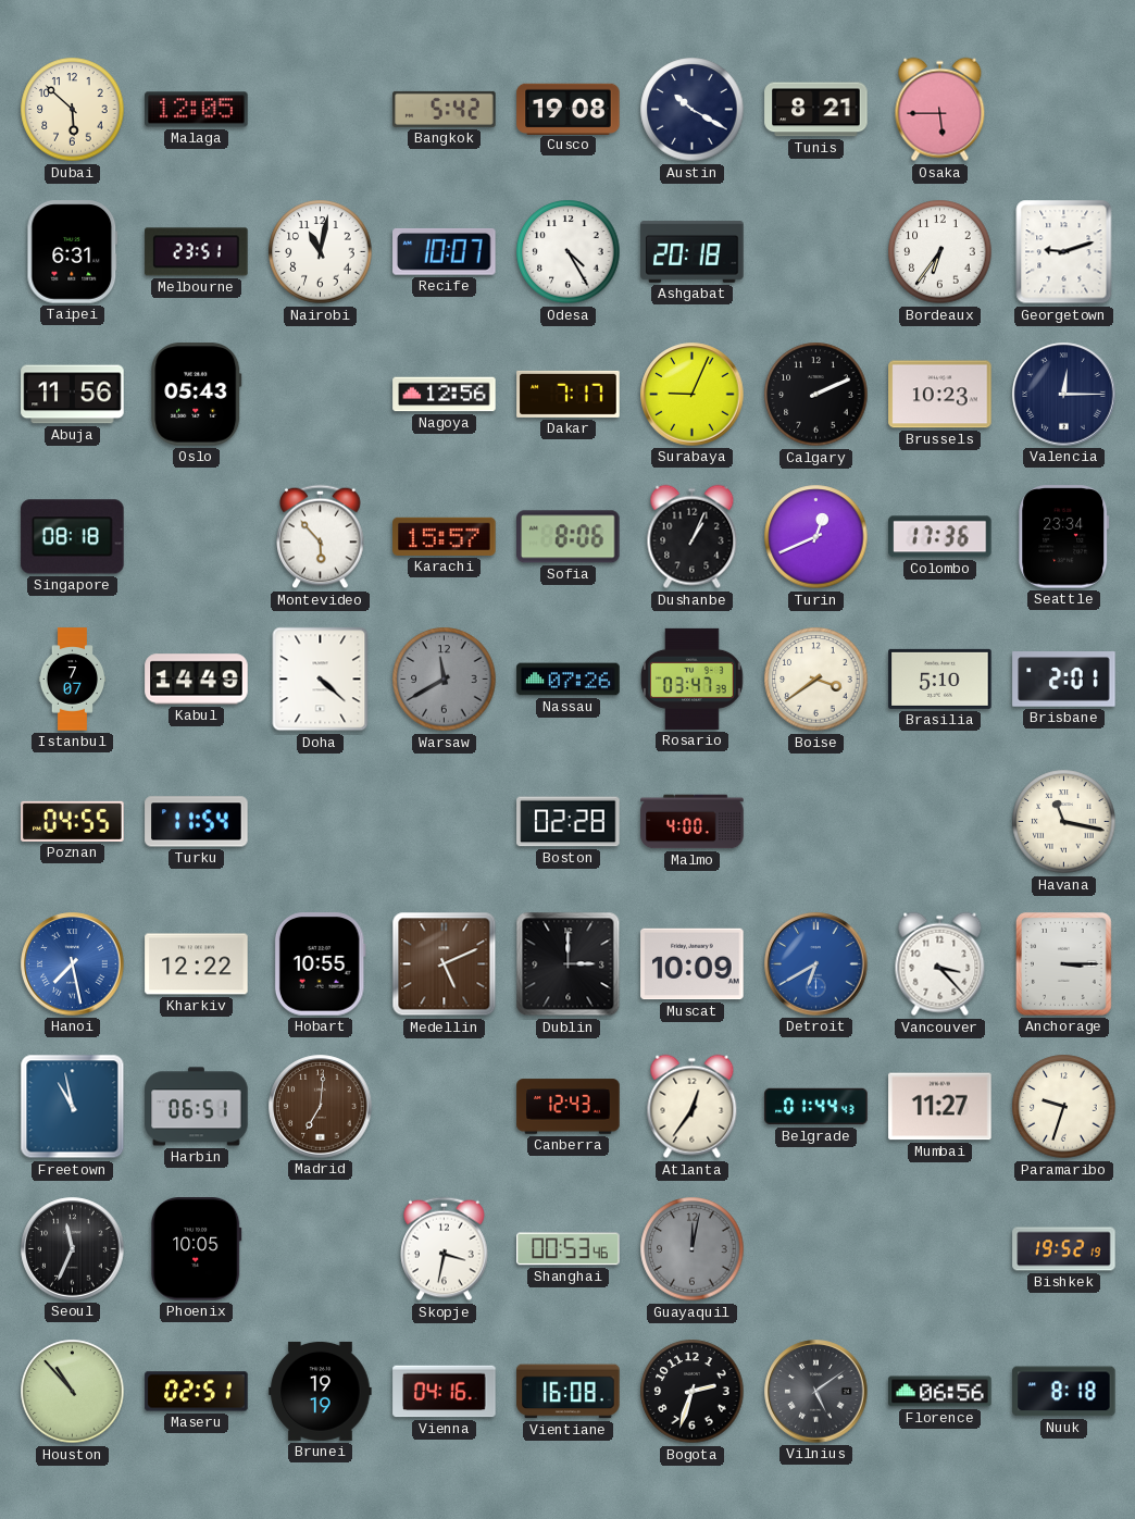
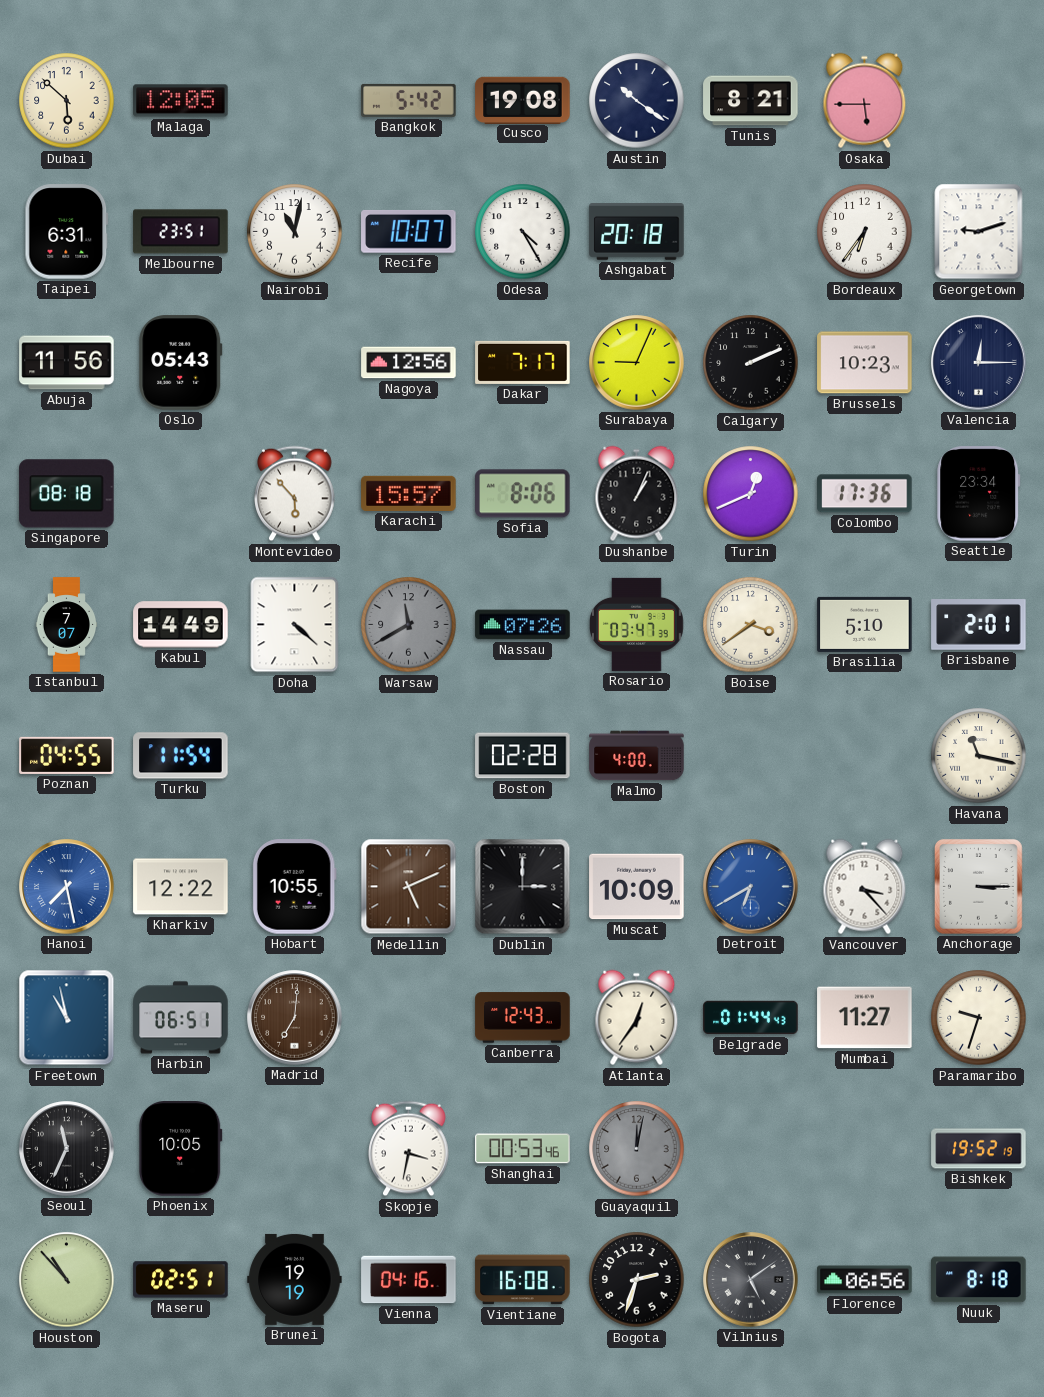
Austin: 10:20 -> 10:21 (637, 101)
